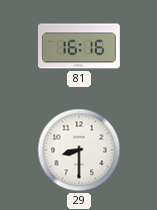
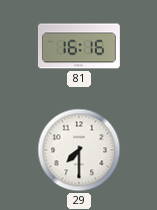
29: 8:30 -> 7:30 (79, 150)
